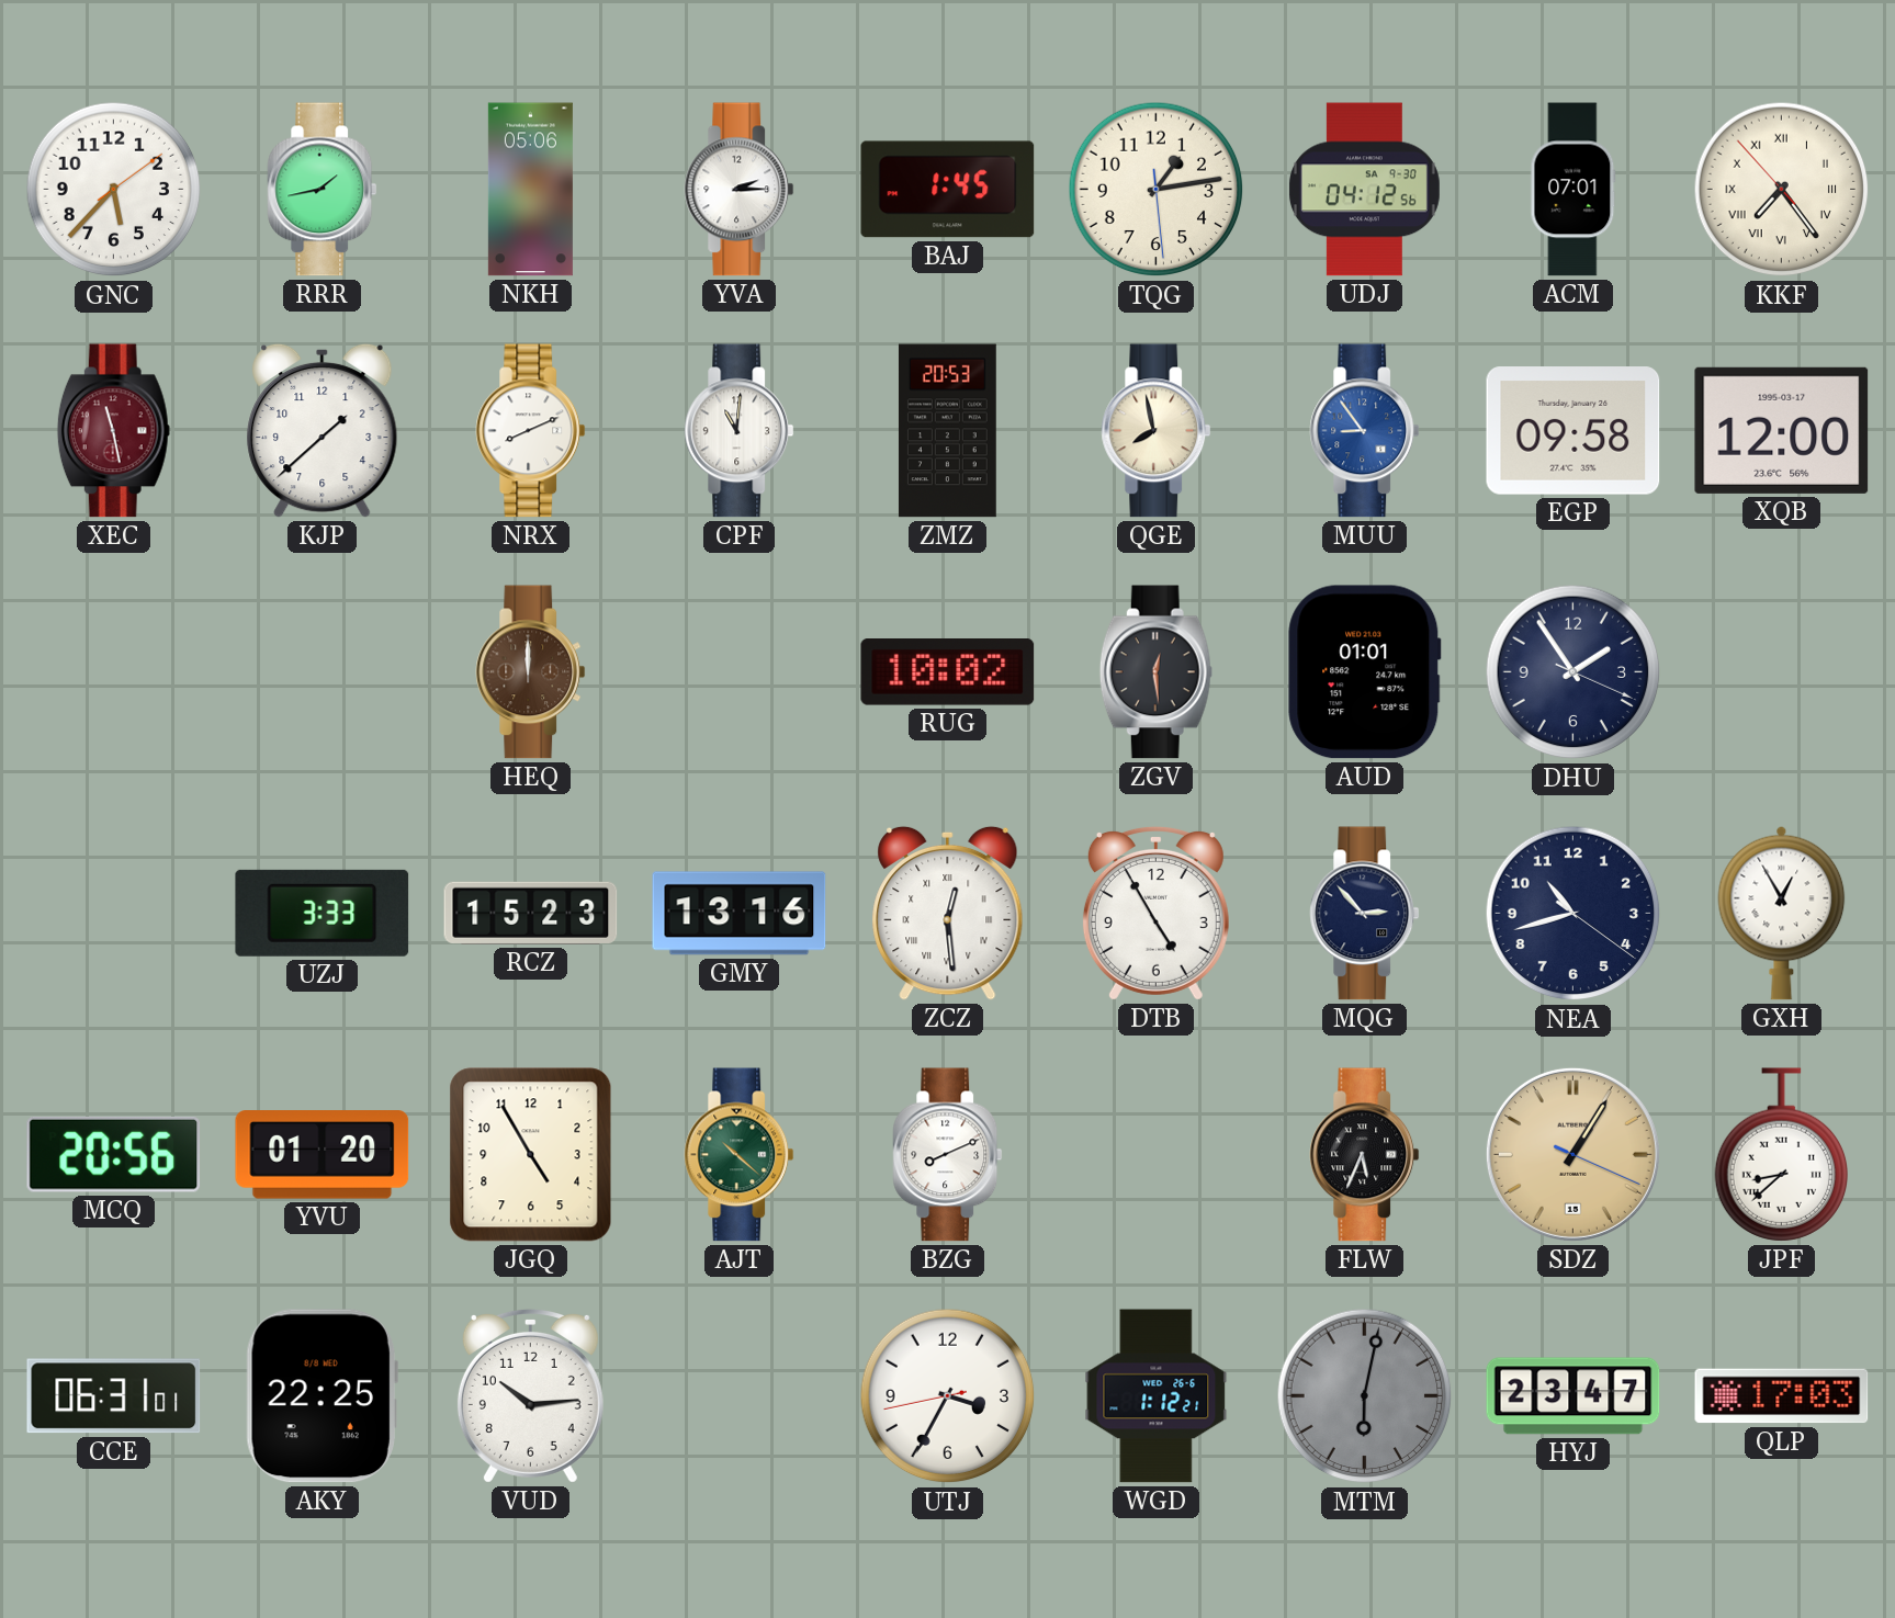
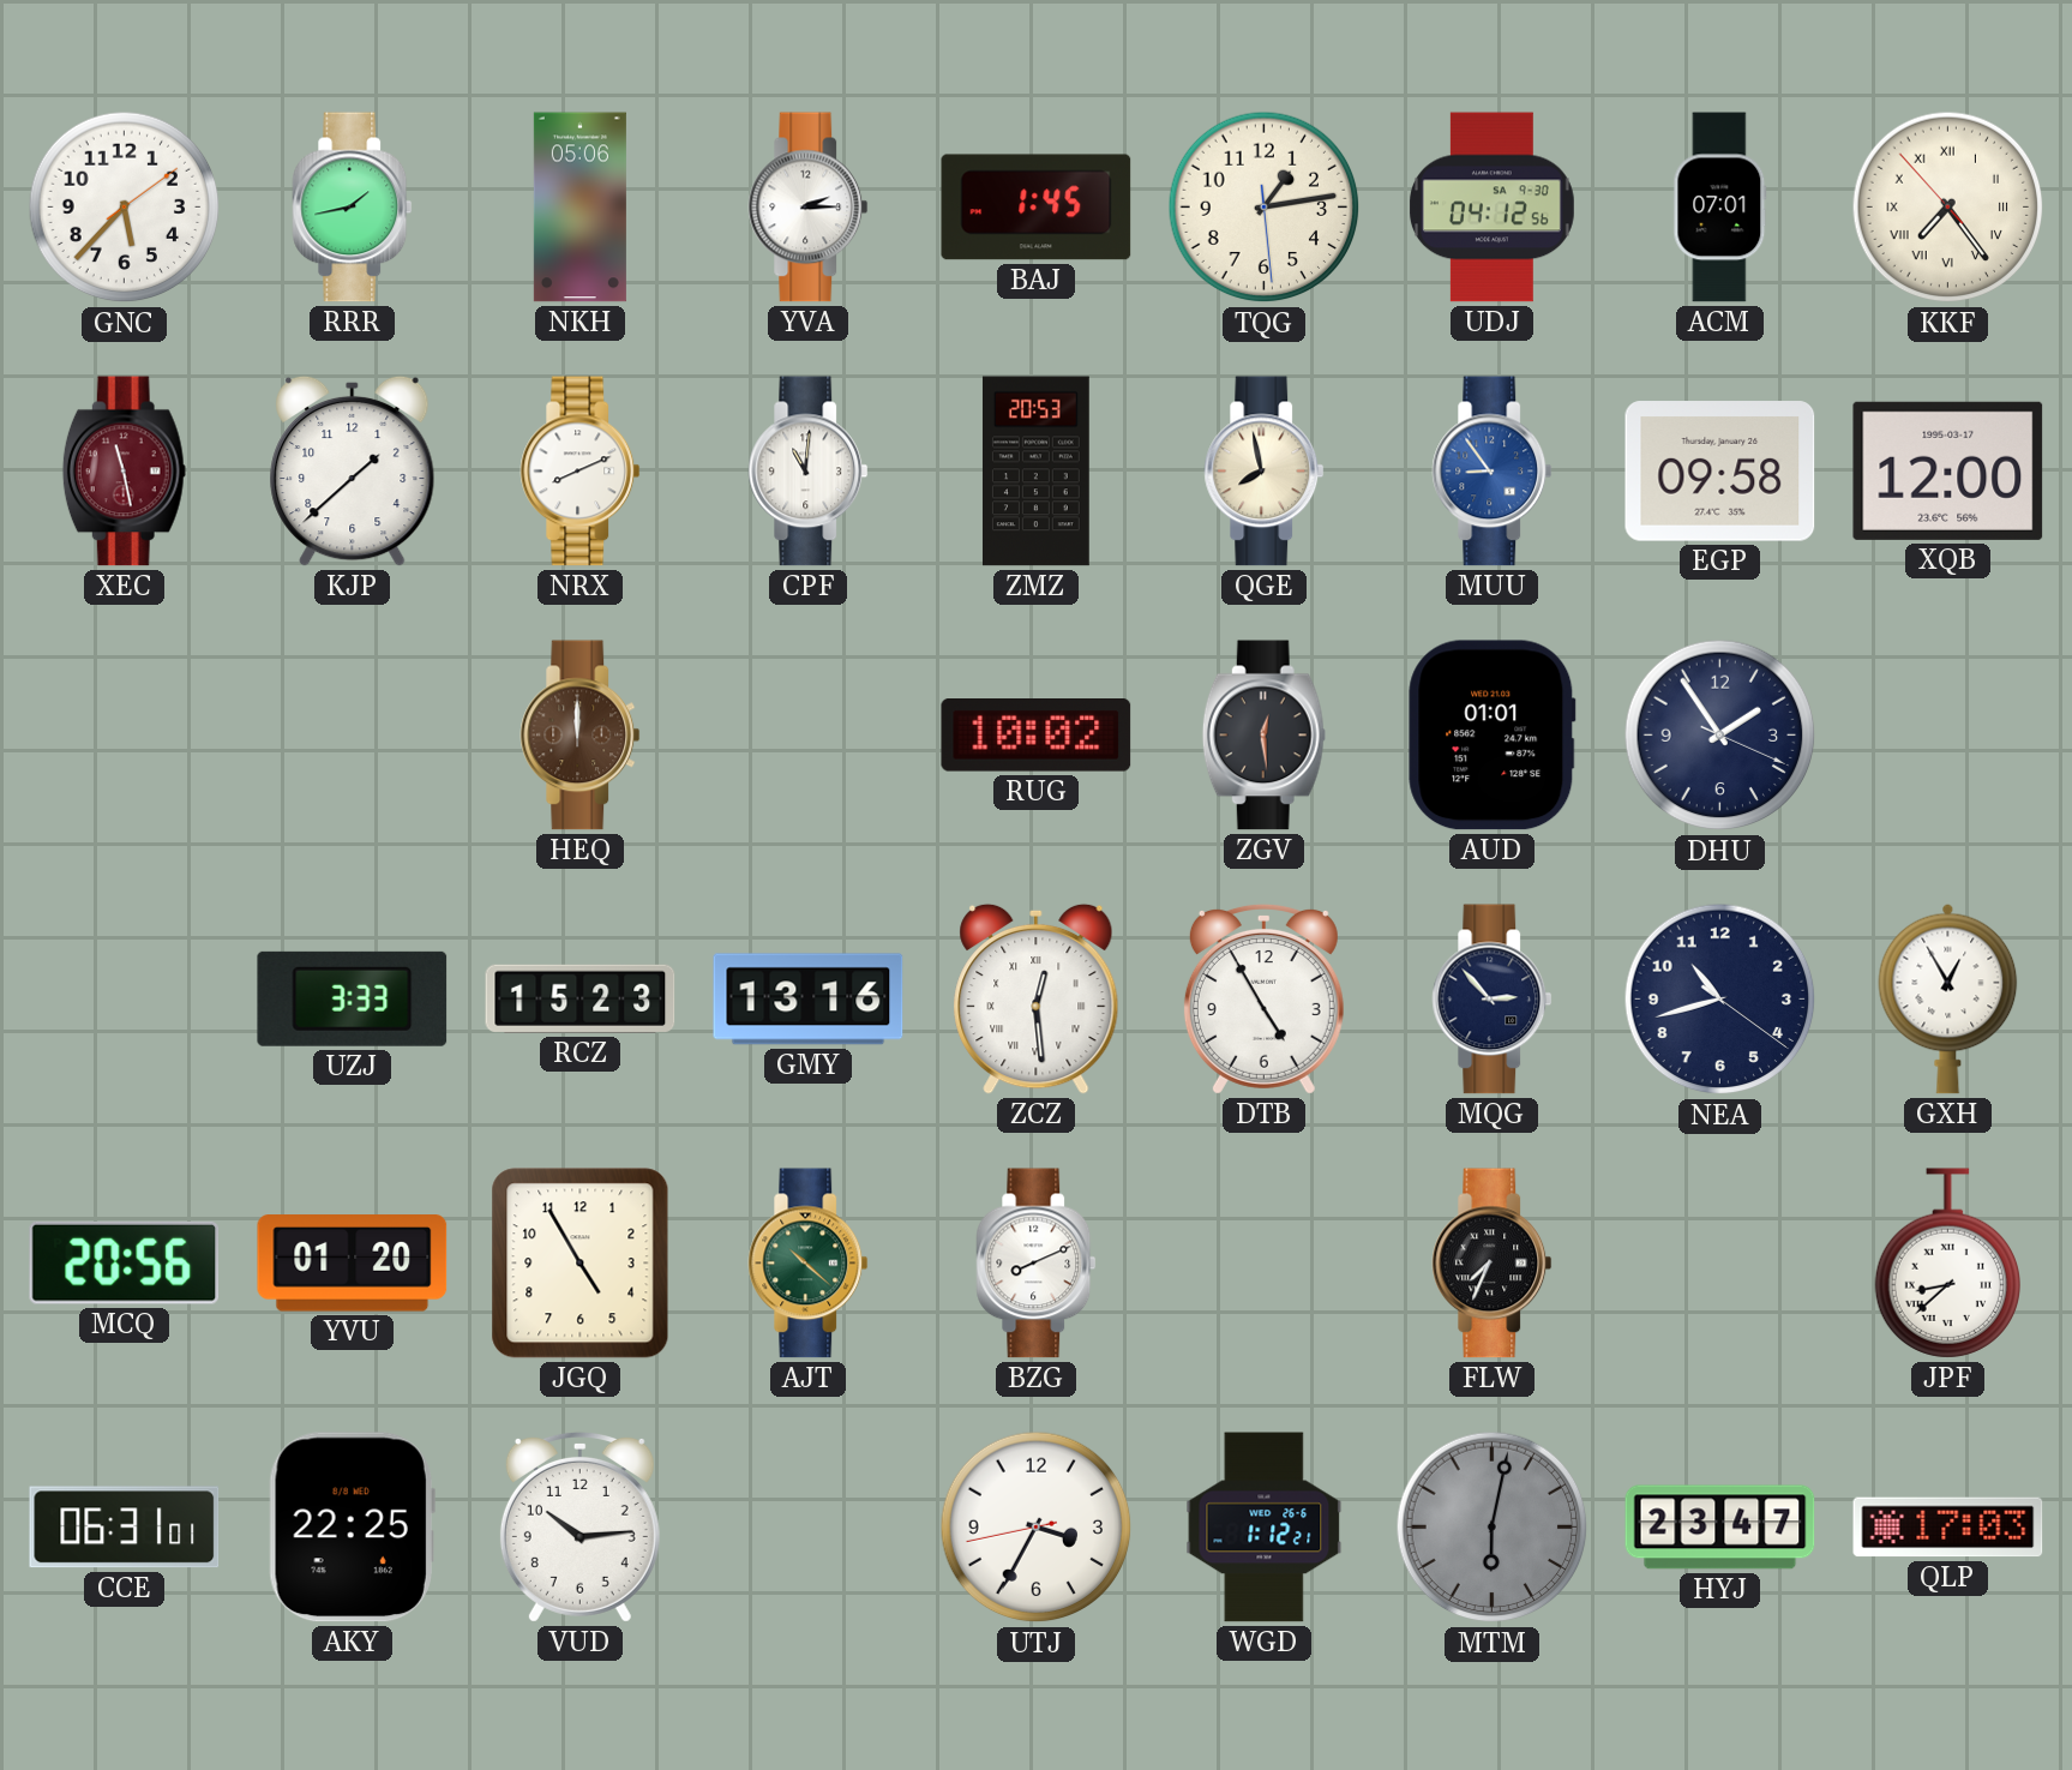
FLW: 5:34 -> 7:34 (1493, 1264)
SDZ: 1:05 -> none (1572, 1154)
